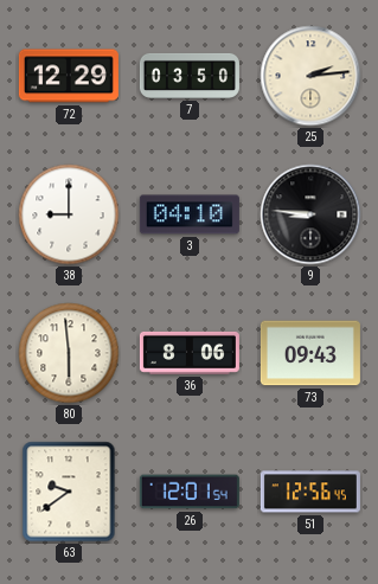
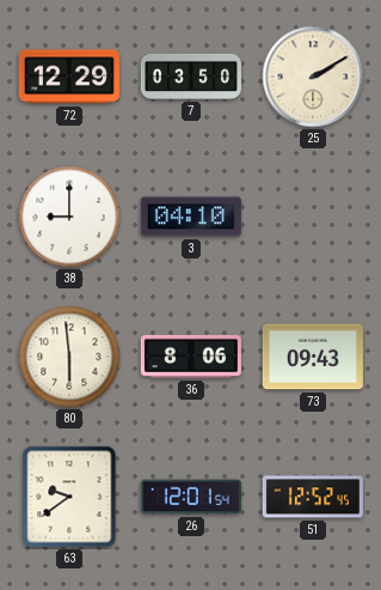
25: 2:14 -> 2:10 (313, 77)
9: 8:46 -> none (310, 214)
51: 12:56 -> 12:52 (313, 497)
